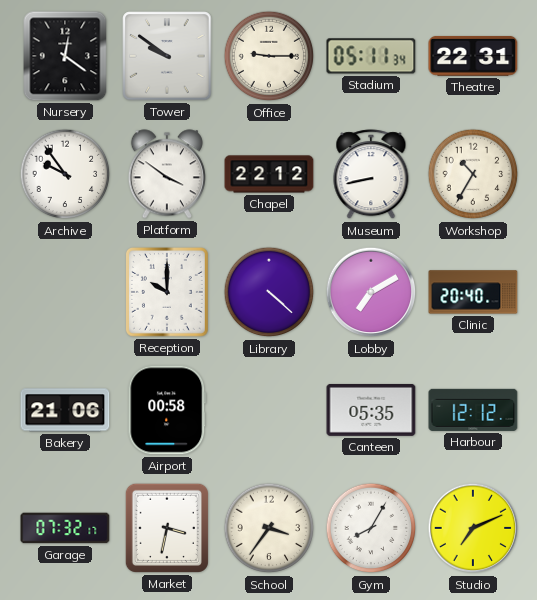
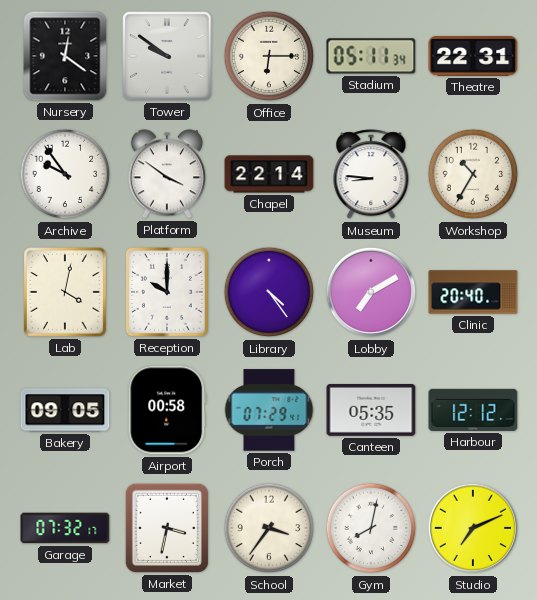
Office: 9:15 -> 6:15 (269, 56)
Chapel: 22:12 -> 22:14 (269, 174)
Museum: 8:43 -> 8:46 (371, 175)
Lab: none -> 4:02 (65, 293)
Library: 4:22 -> 4:24 (269, 292)
Bakery: 21:06 -> 09:05 (65, 410)
Porch: none -> 07:29 (269, 410)
Gym: 8:05 -> 8:02 (371, 528)
